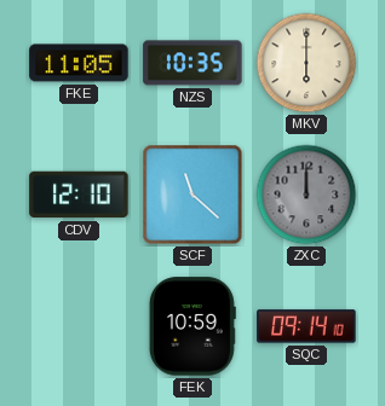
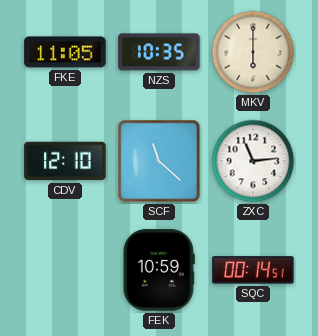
ZXC: 12:00 -> 11:14 (253, 161)
ZXC dial: grey -> white (253, 161)
SQC: 09:14 -> 00:14 (253, 270)
